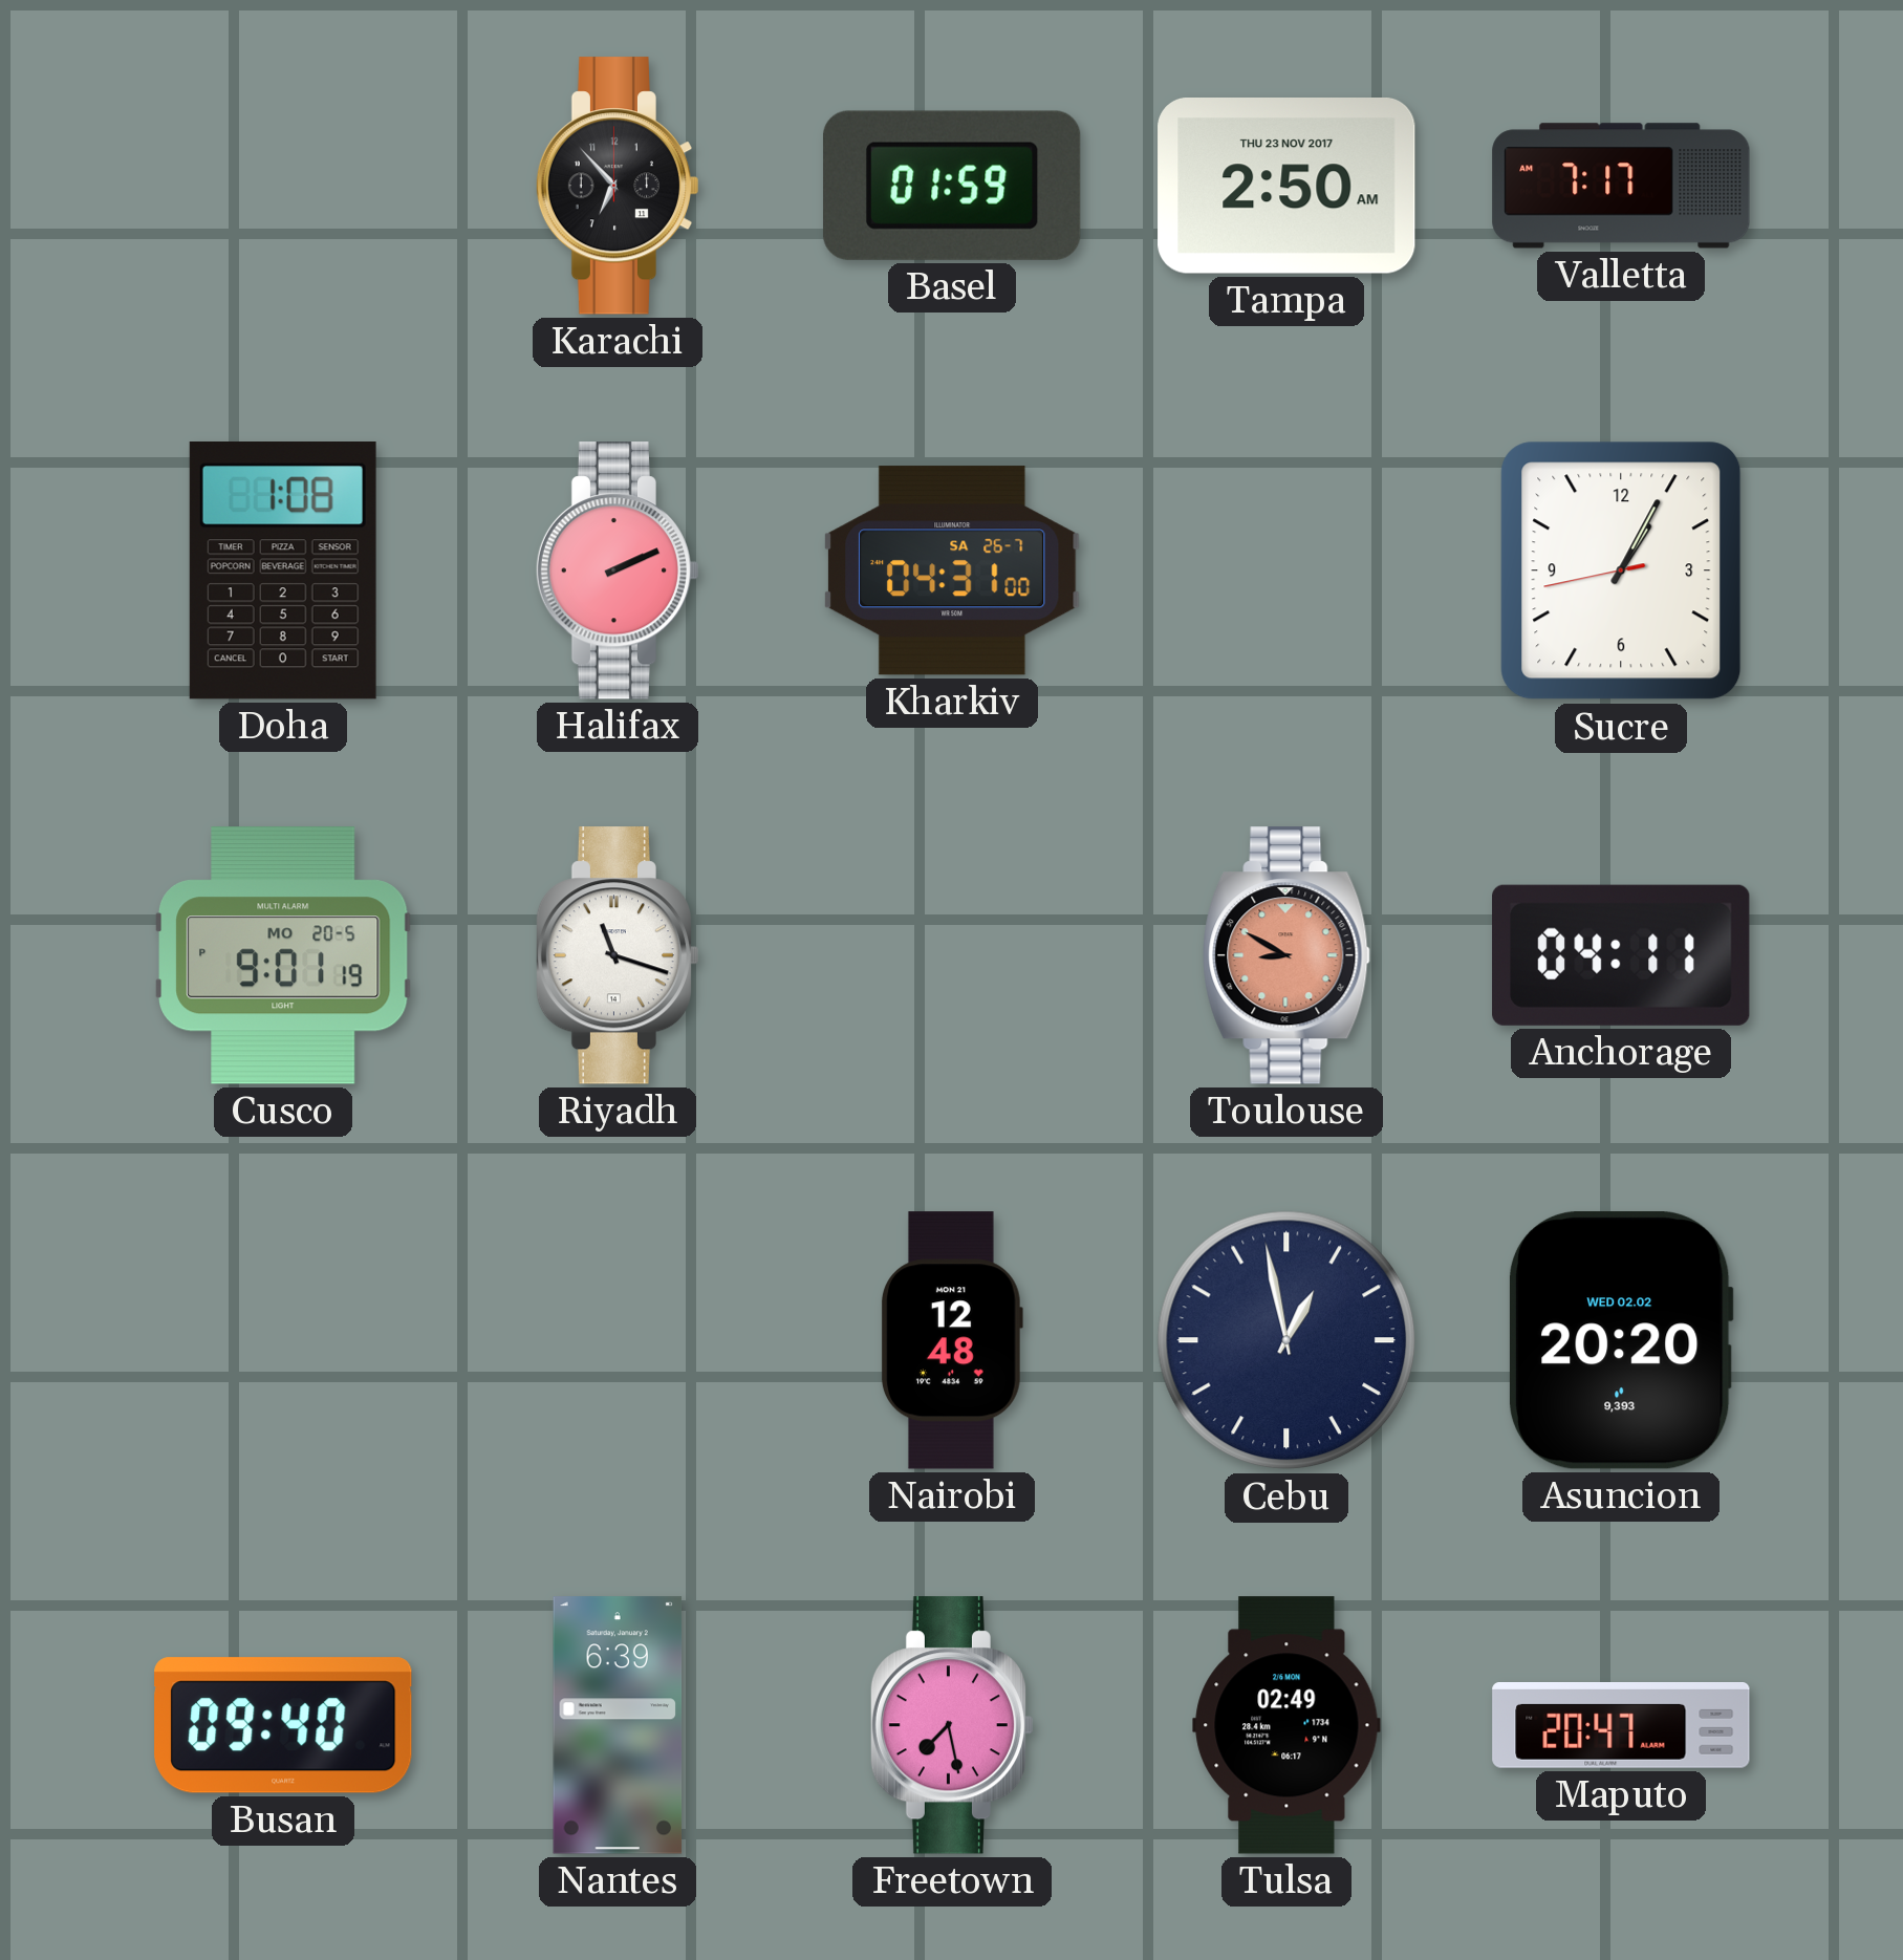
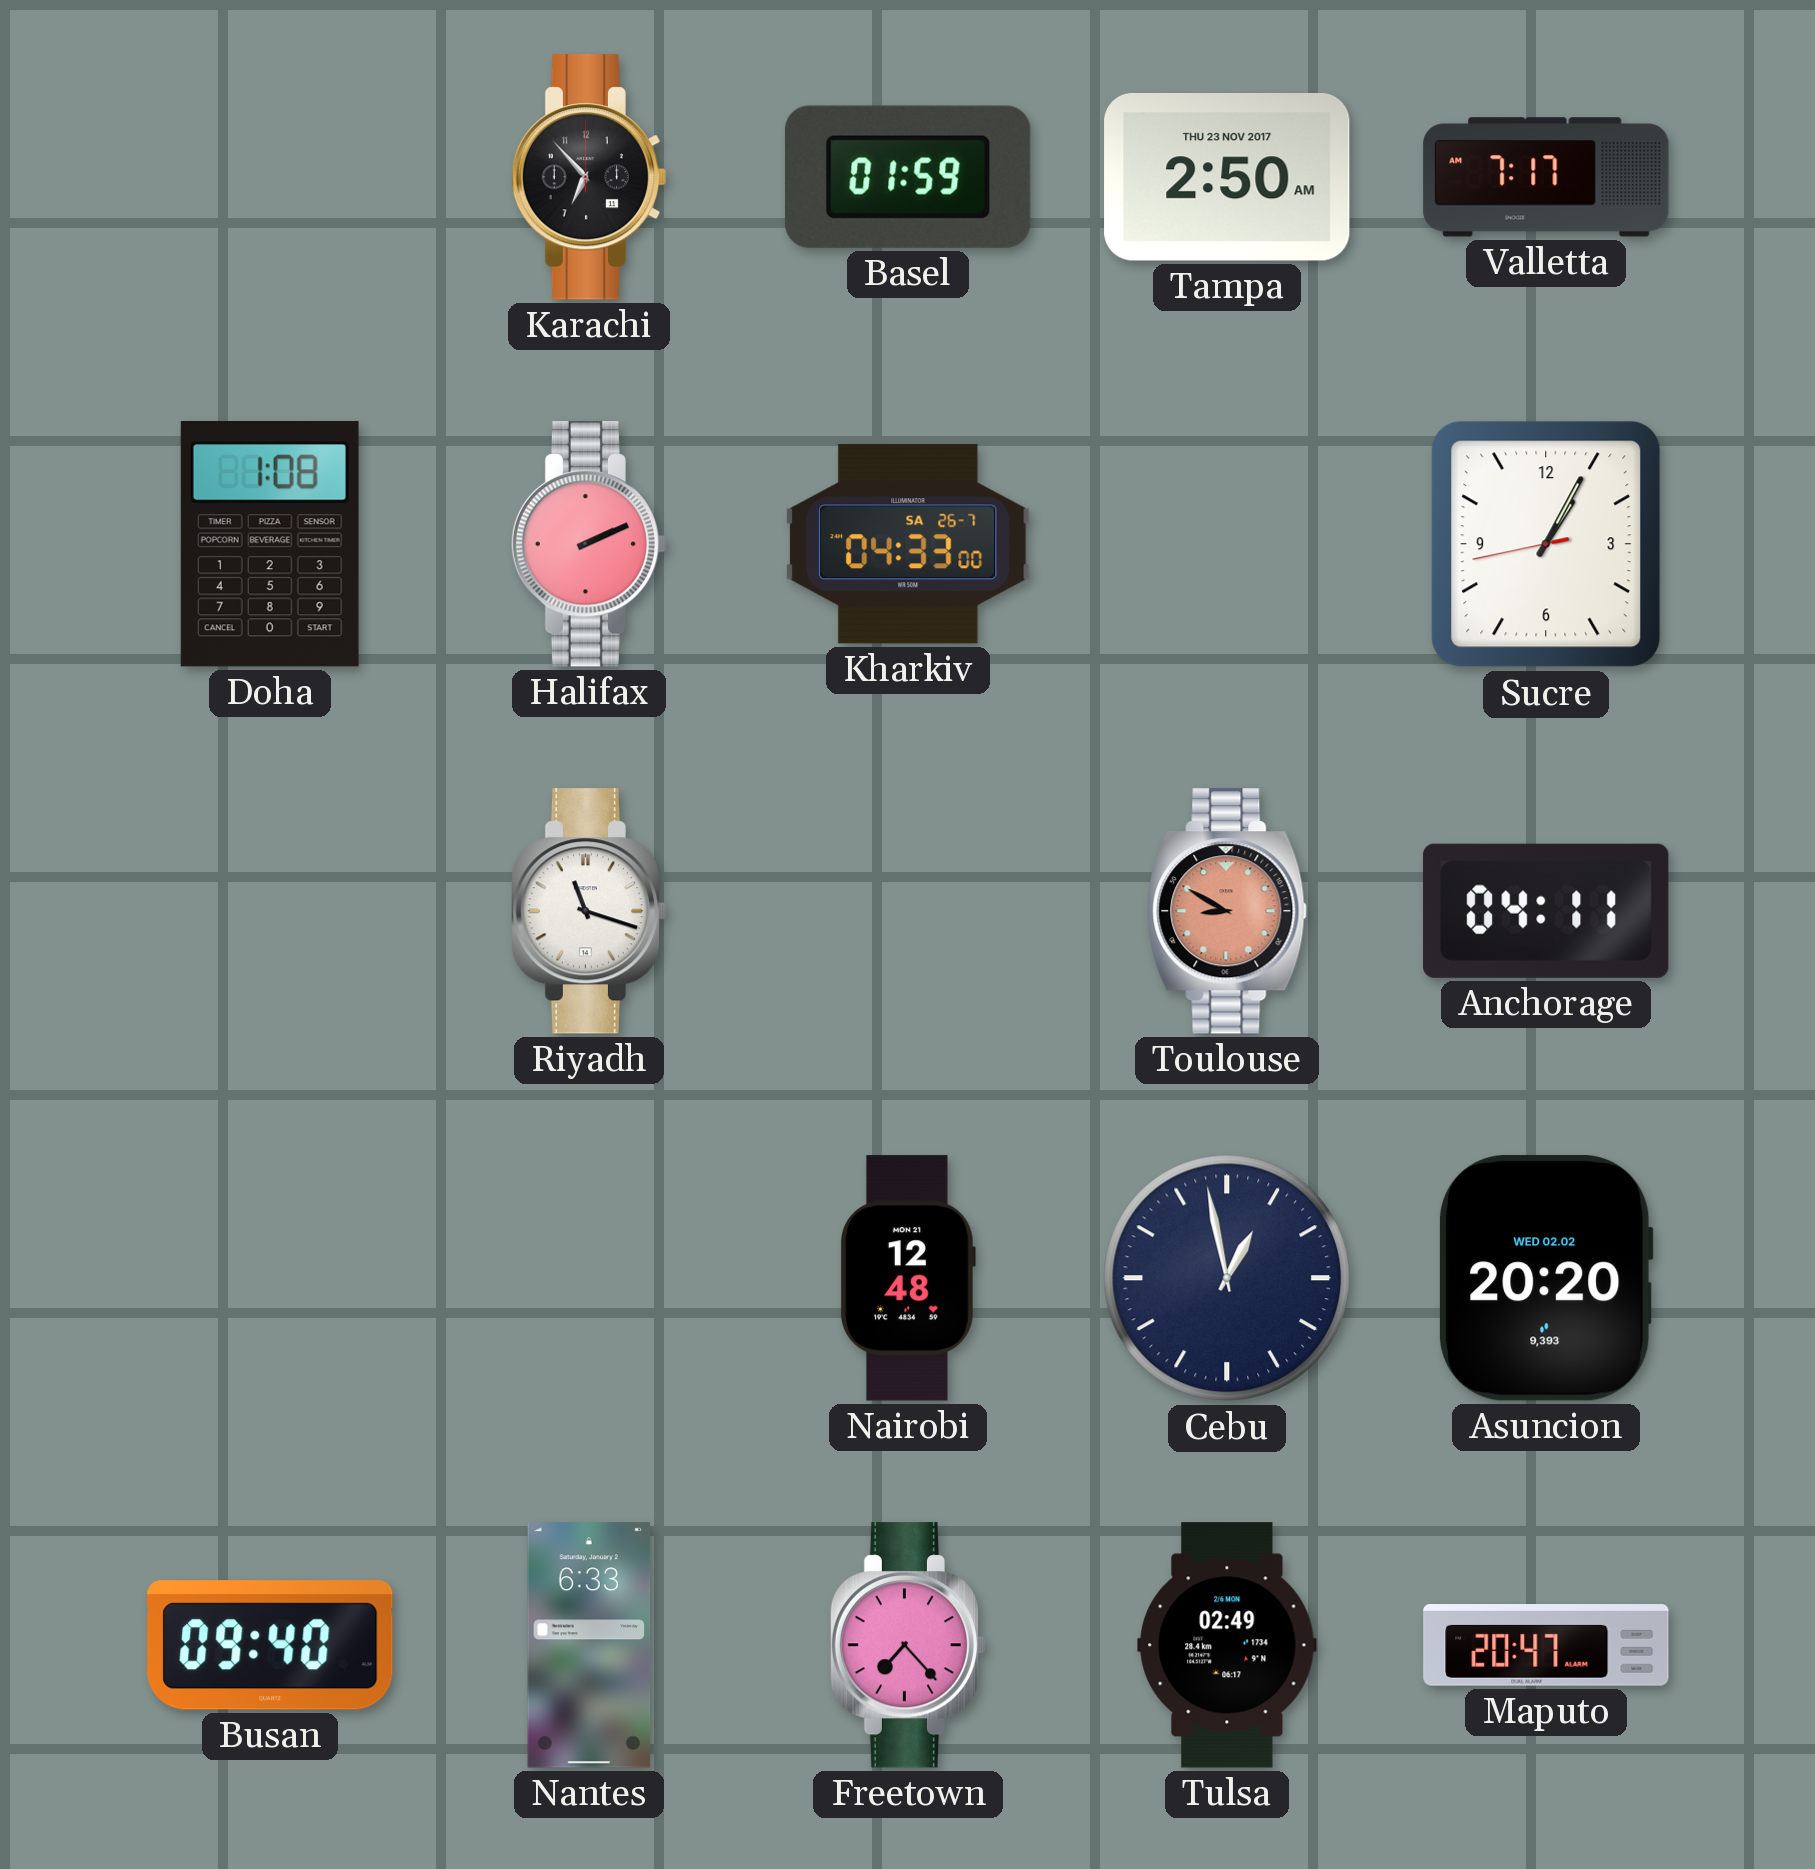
Kharkiv: 04:31 -> 04:33 (908, 544)
Cusco: 9:01 -> none (283, 955)
Nantes: 6:39 -> 6:33 (589, 1645)
Freetown: 7:28 -> 7:23 (907, 1645)
